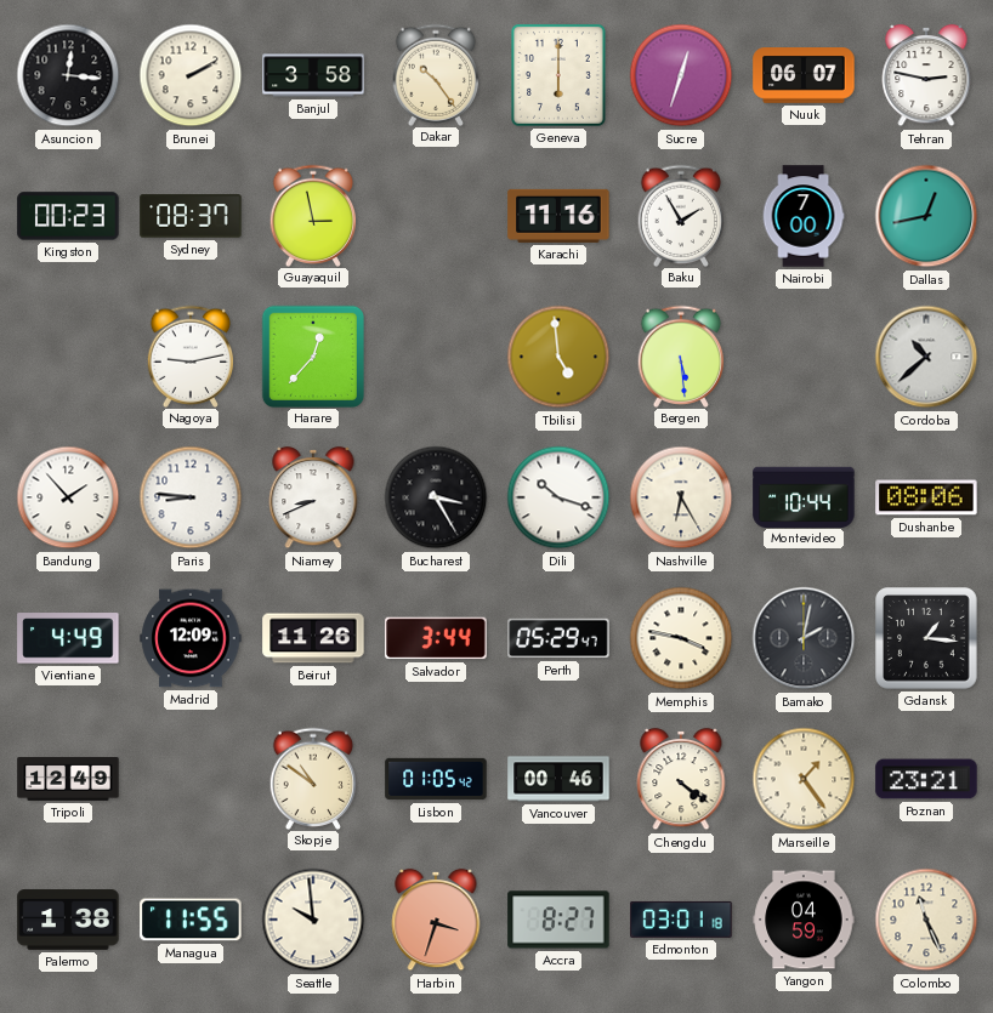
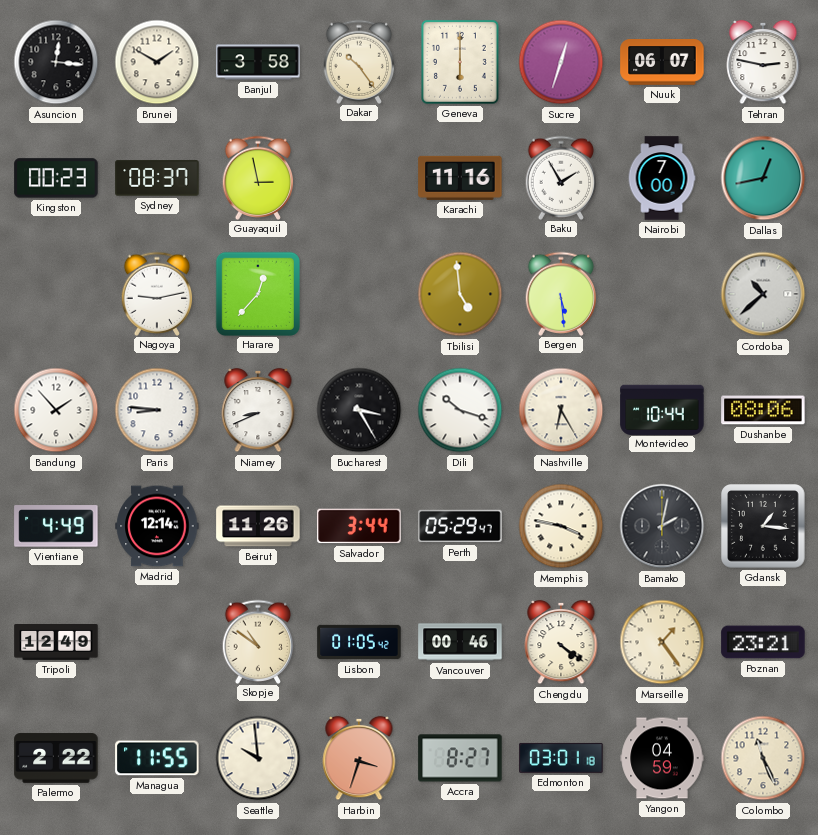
Brunei: 2:10 -> 1:50 (157, 62)
Madrid: 12:09 -> 12:14 (157, 526)
Palermo: 1:38 -> 2:22 (56, 758)
